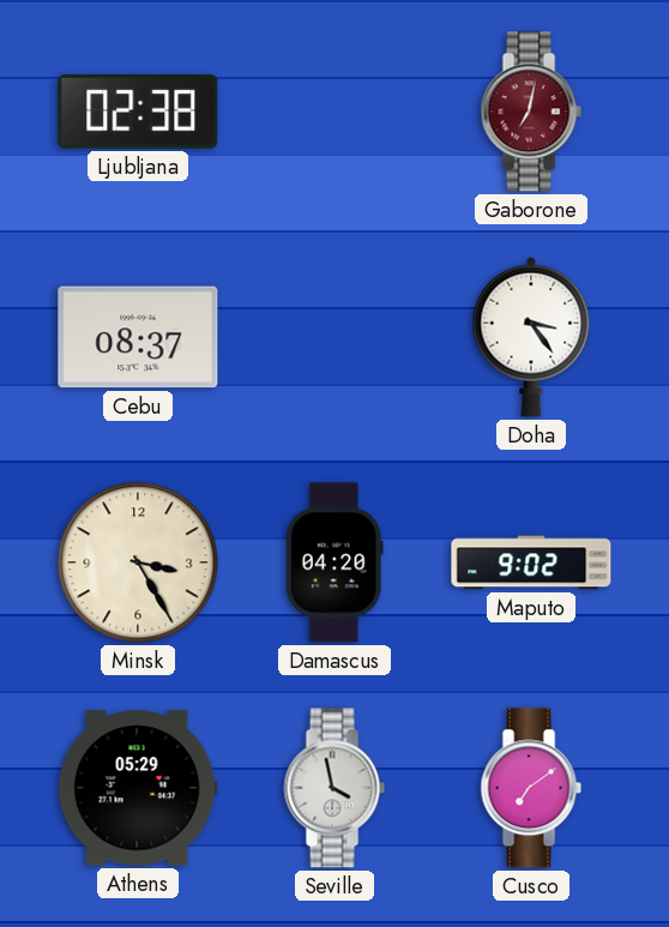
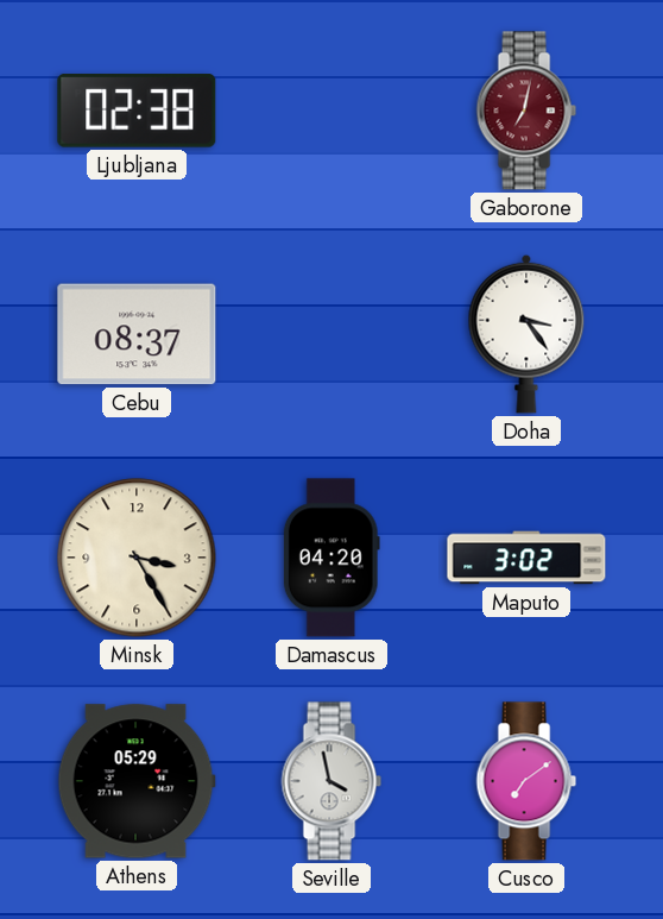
Maputo: 9:02 -> 3:02 (526, 558)
